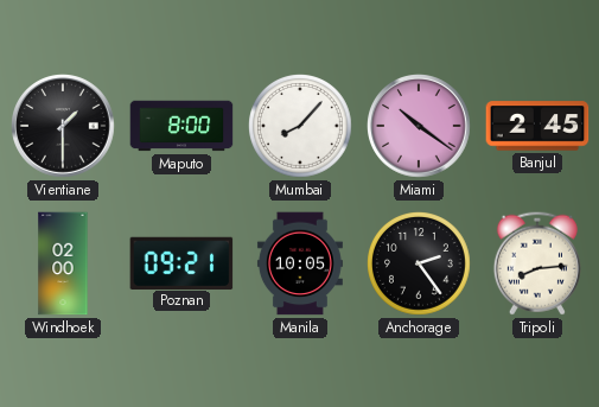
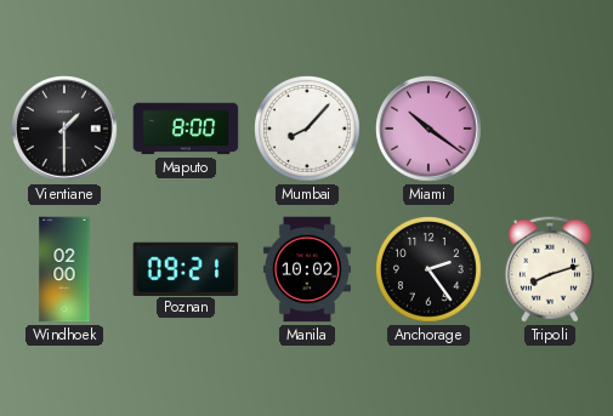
Banjul: 2:45 -> none (537, 126)
Manila: 10:05 -> 10:02 (307, 269)
Tripoli: 8:14 -> 8:12 (550, 269)
